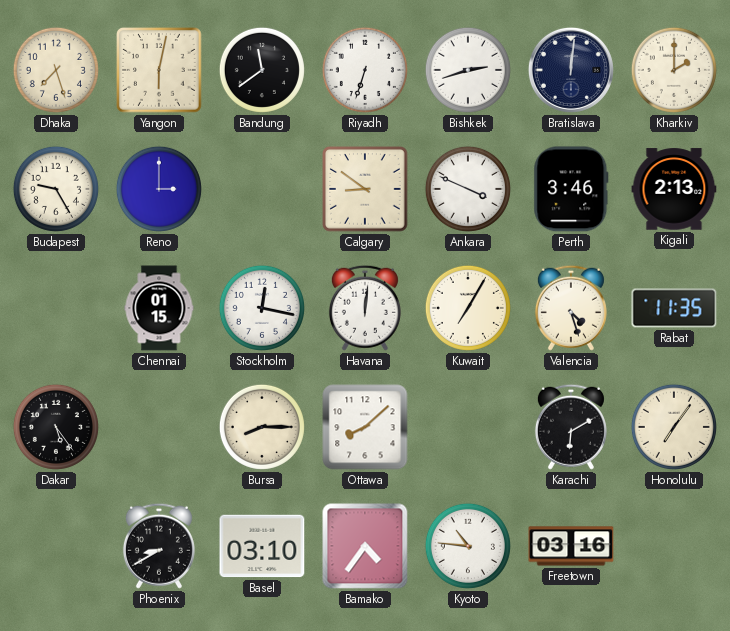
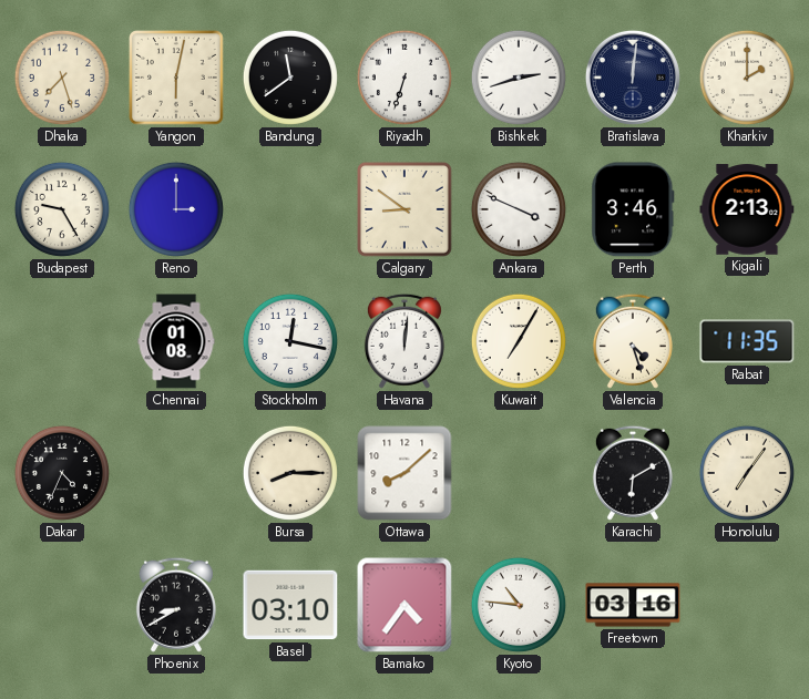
Chennai: 01:15 -> 01:08 (176, 341)
Dakar: 5:24 -> 4:34 (62, 473)
